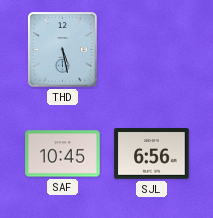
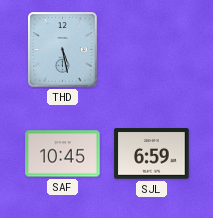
SJL: 6:56 -> 6:59 (152, 154)
